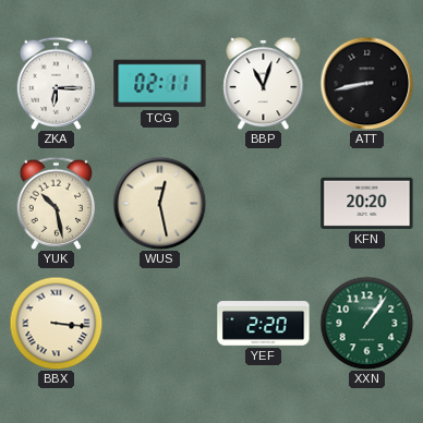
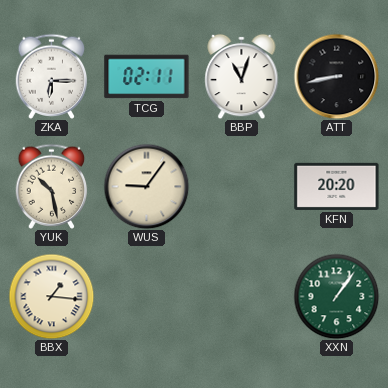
WUS: 12:28 -> 9:06 (146, 186)
BBX: 3:16 -> 1:16 (51, 296)
YEF: 2:20 -> none (264, 324)
